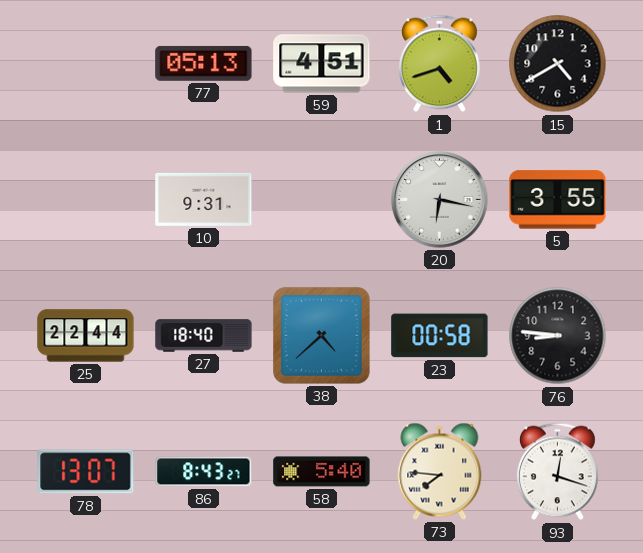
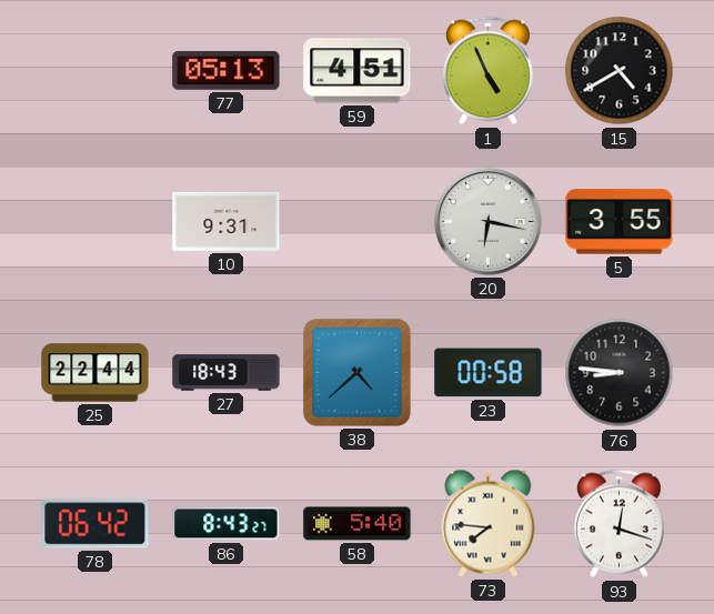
1: 4:42 -> 4:56 (487, 71)
27: 18:40 -> 18:43 (227, 373)
78: 13:07 -> 06:42 (95, 524)
